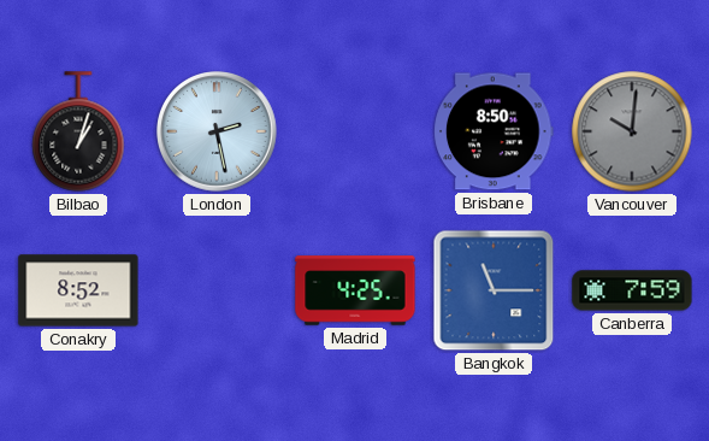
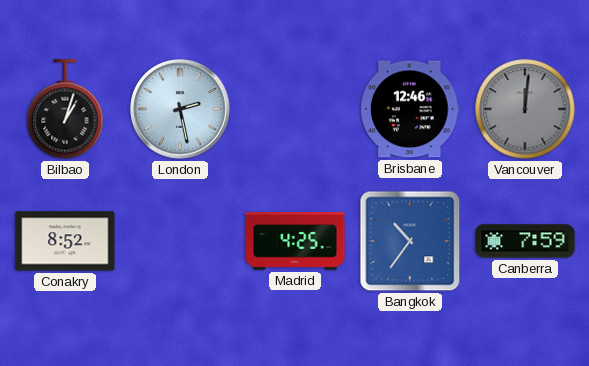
Brisbane: 8:50 -> 12:46 (410, 109)
Vancouver: 10:01 -> 12:01 (525, 109)
Bangkok: 11:15 -> 10:36 (410, 241)
